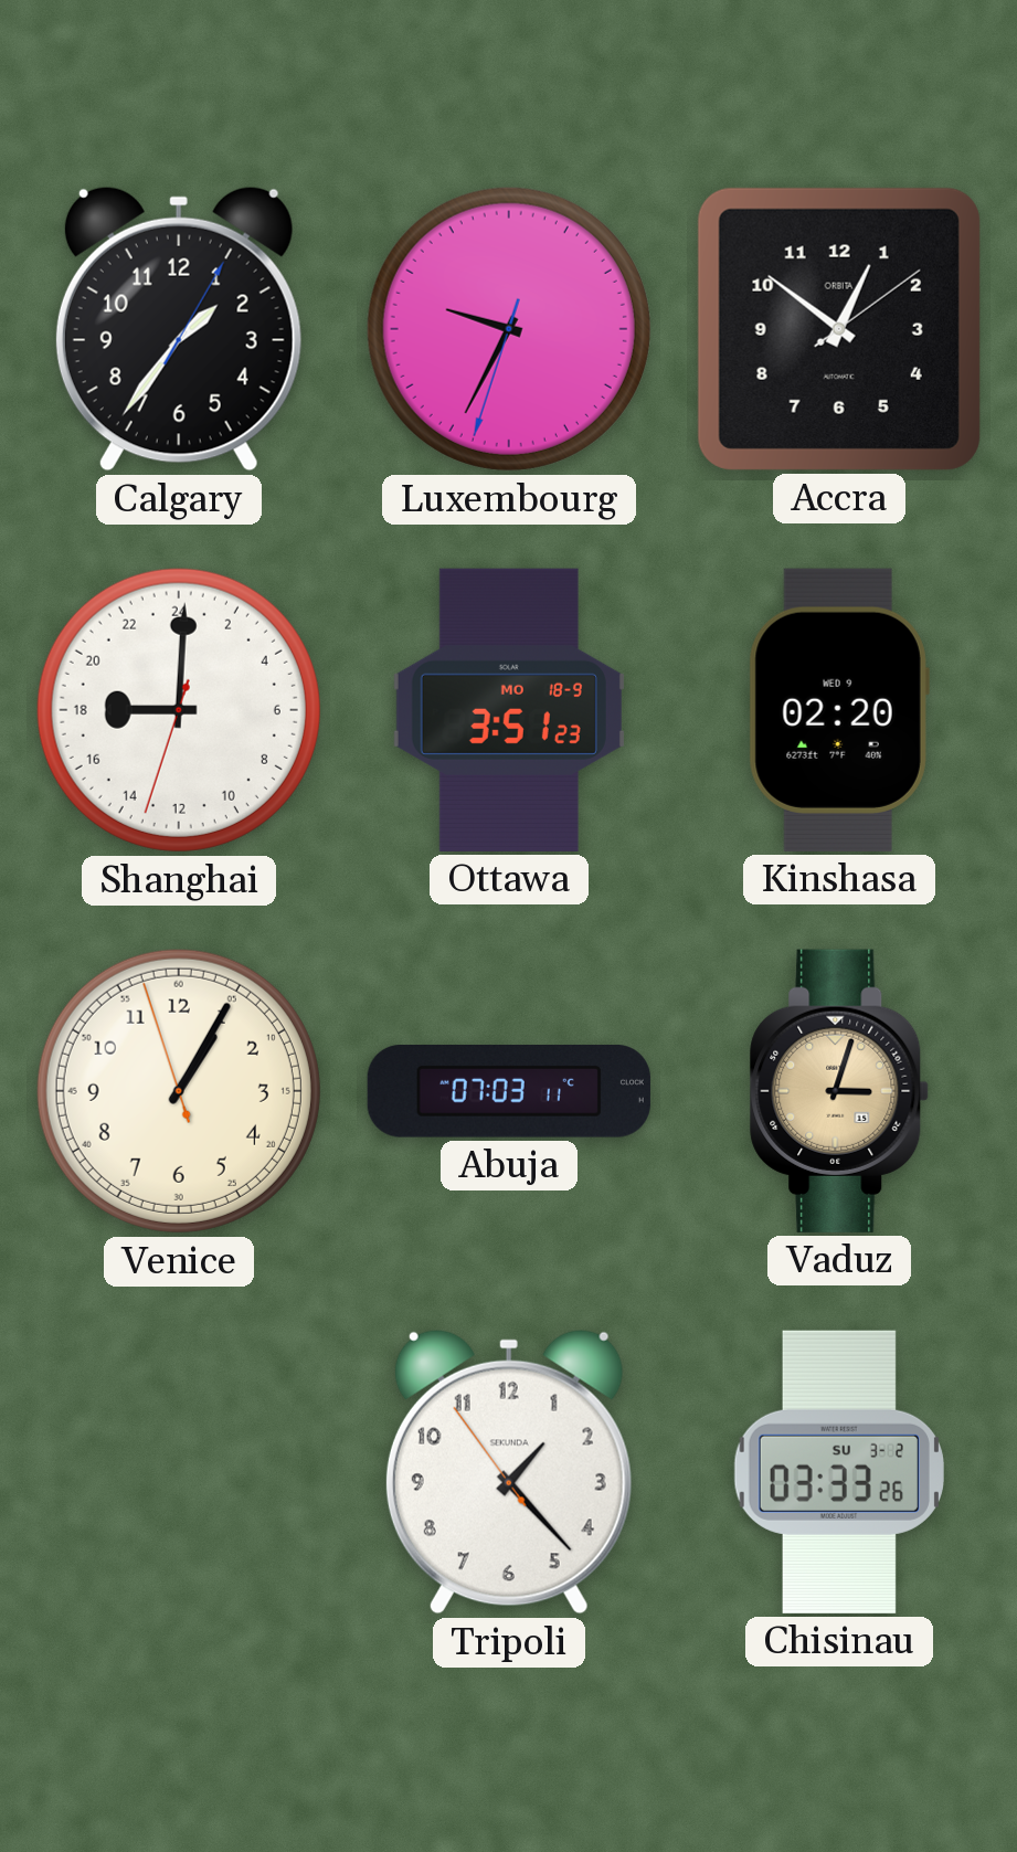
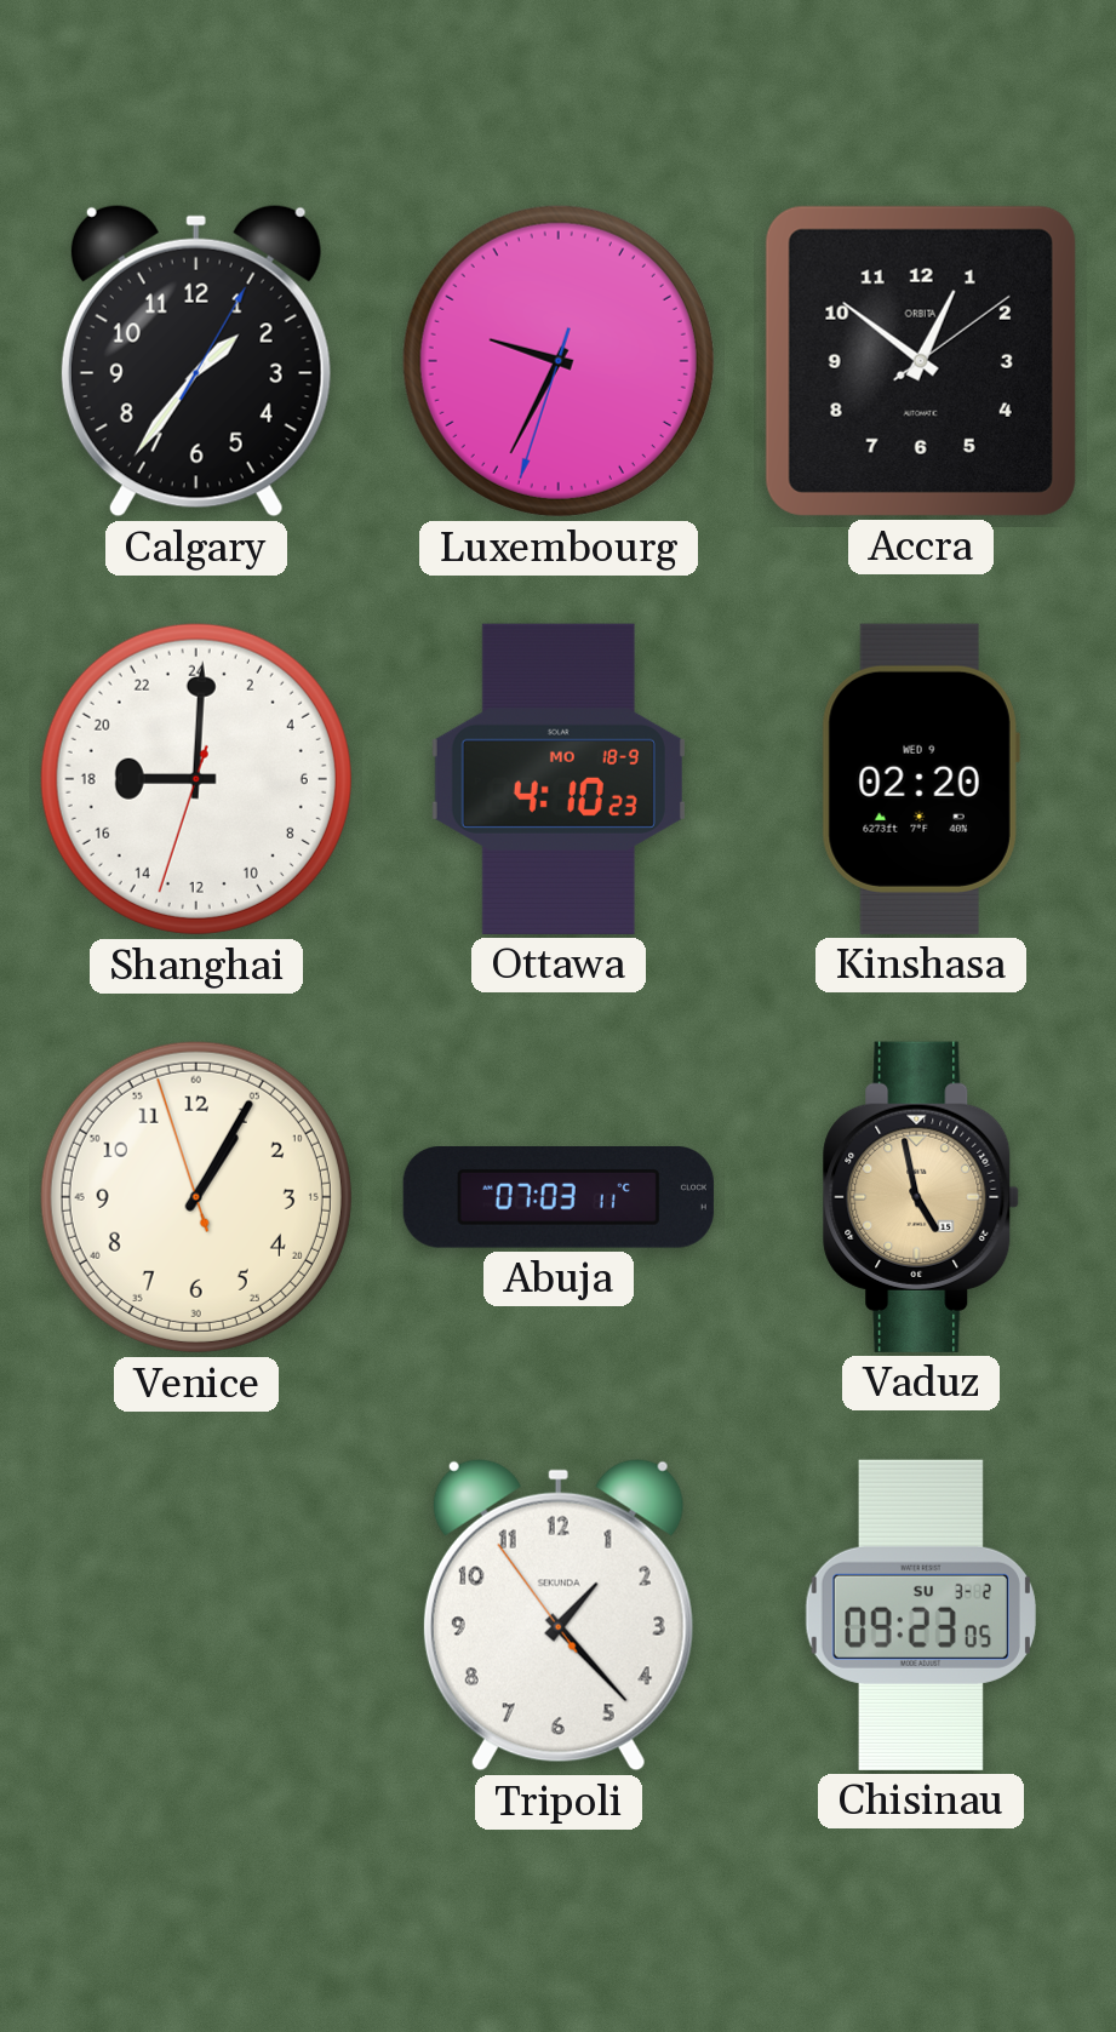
Ottawa: 3:51 -> 4:10 (559, 779)
Vaduz: 3:03 -> 4:58 (921, 1197)
Chisinau: 03:33 -> 09:23 (921, 1615)
